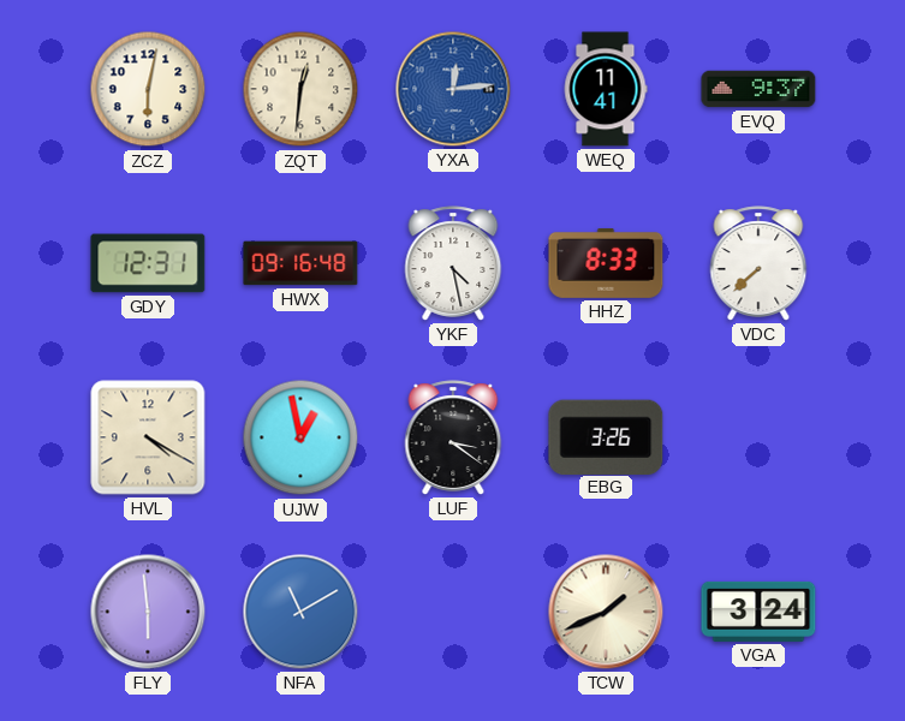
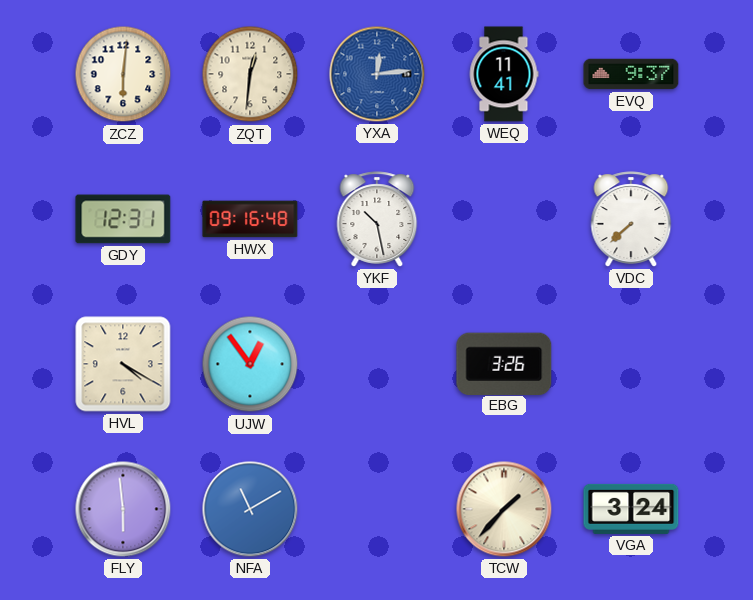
ZCZ: 6:02 -> 6:01 (123, 74)
YKF: 4:28 -> 10:28 (377, 219)
HHZ: 8:33 -> none (606, 263)
UJW: 12:58 -> 12:54 (250, 364)
LUF: 3:21 -> none (453, 437)
TCW: 1:41 -> 1:37 (504, 509)
